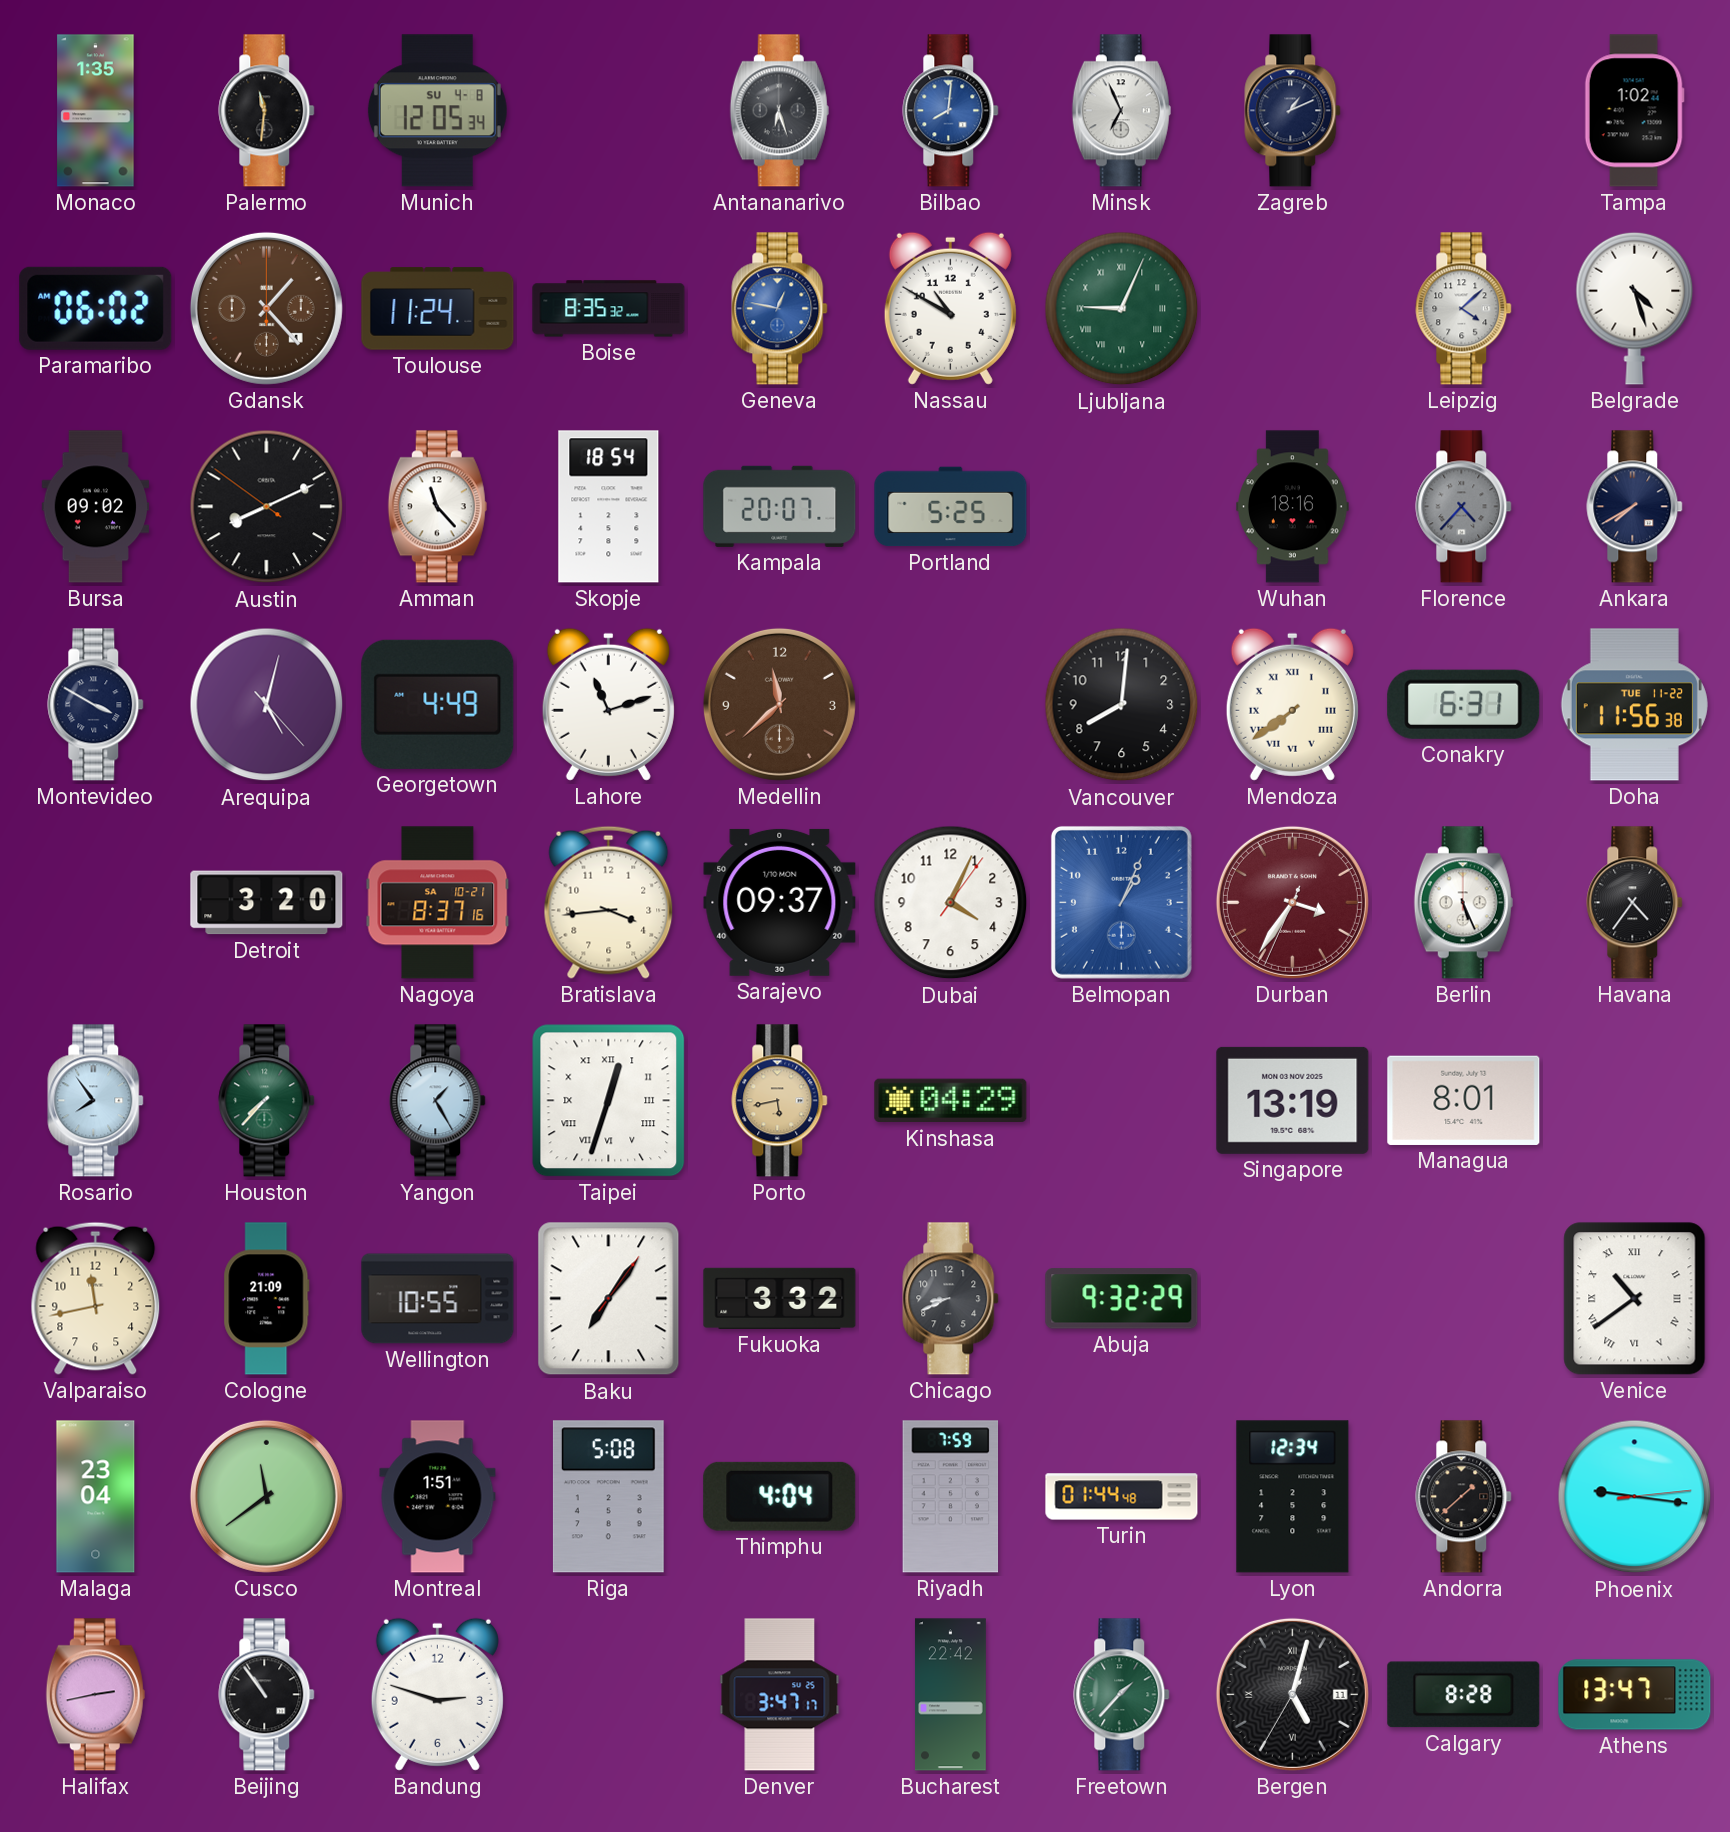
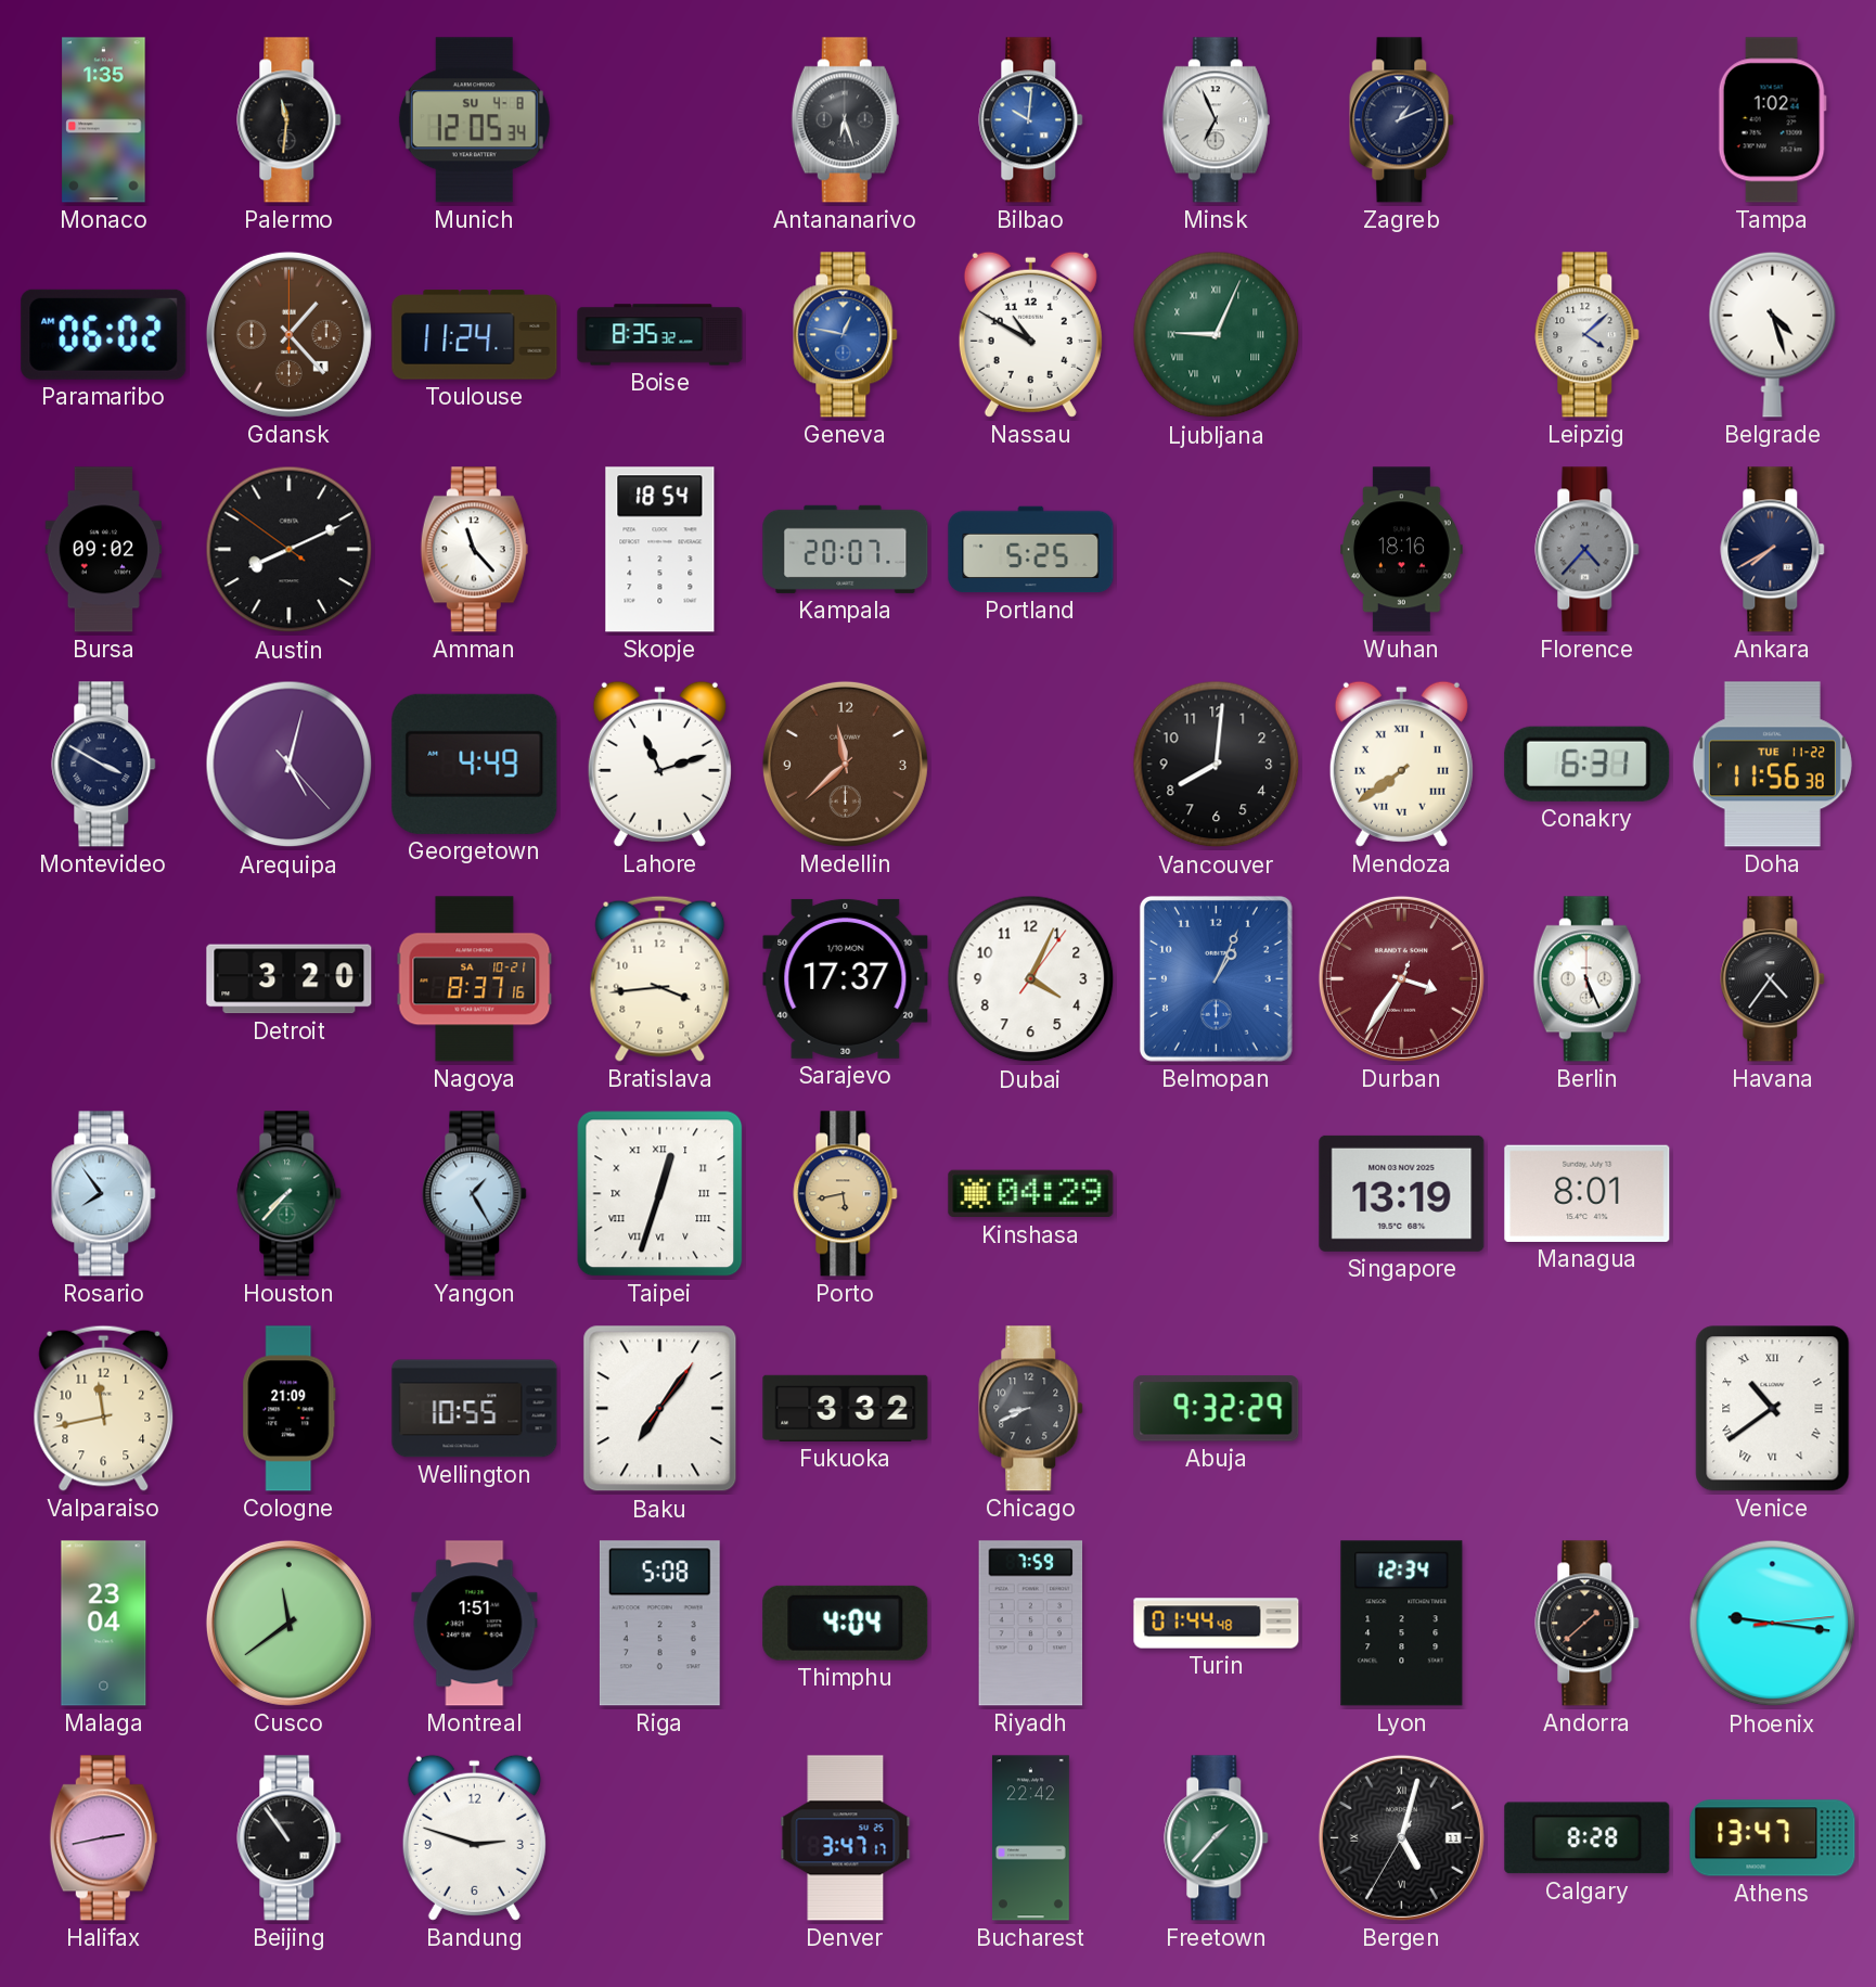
Bilbao: 8:01 -> 10:01 (1031, 120)
Sarajevo: 09:37 -> 17:37 (846, 978)
